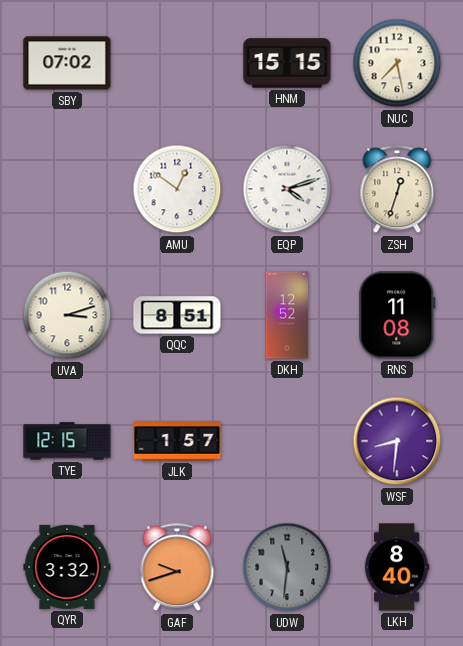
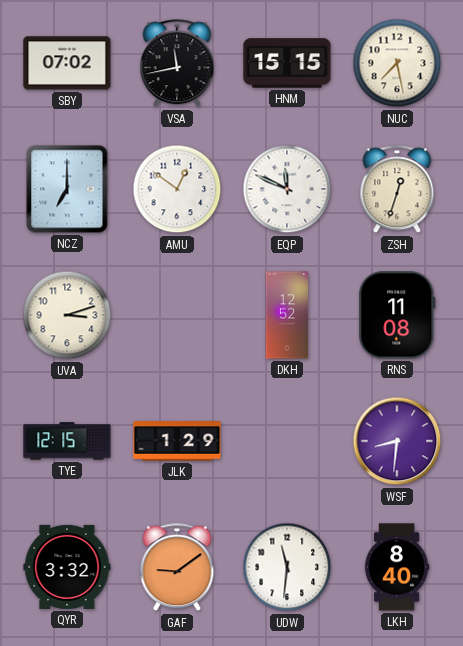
VSA: none -> 11:43 (177, 64)
NCZ: none -> 7:00 (67, 189)
EQP: 4:12 -> 11:49 (287, 189)
QQC: 8:51 -> none (177, 315)
JLK: 1:57 -> 1:29 (177, 441)
GAF: 9:42 -> 9:09 (177, 568)
UDW dial: grey -> white (287, 567)
